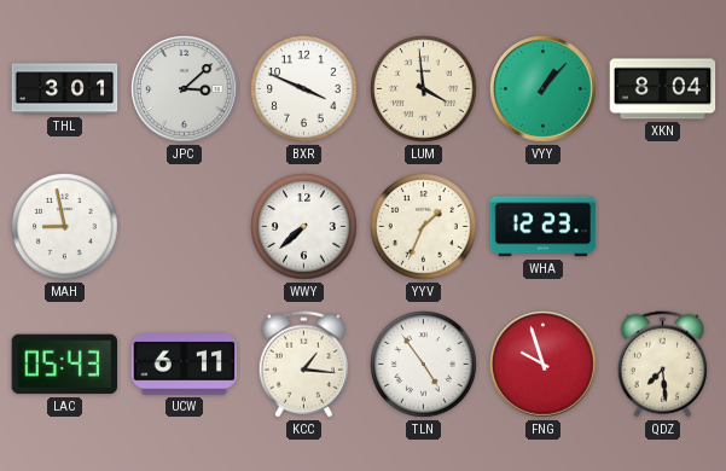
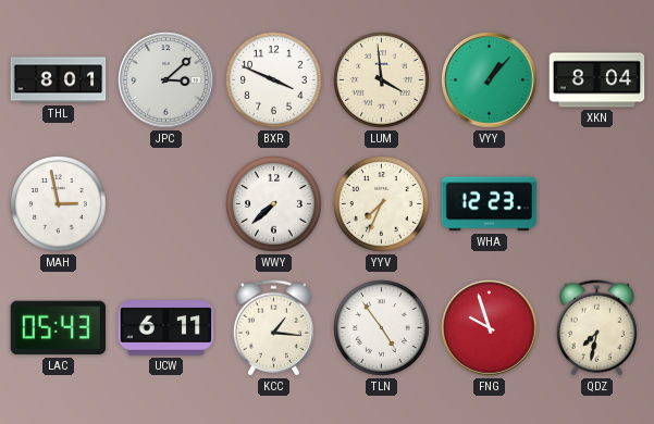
THL: 3:01 -> 8:01 (59, 80)
MAH: 8:58 -> 2:58 (59, 204)
YYV: 1:34 -> 7:34 (382, 204)
QDZ: 7:29 -> 7:32 (596, 328)
